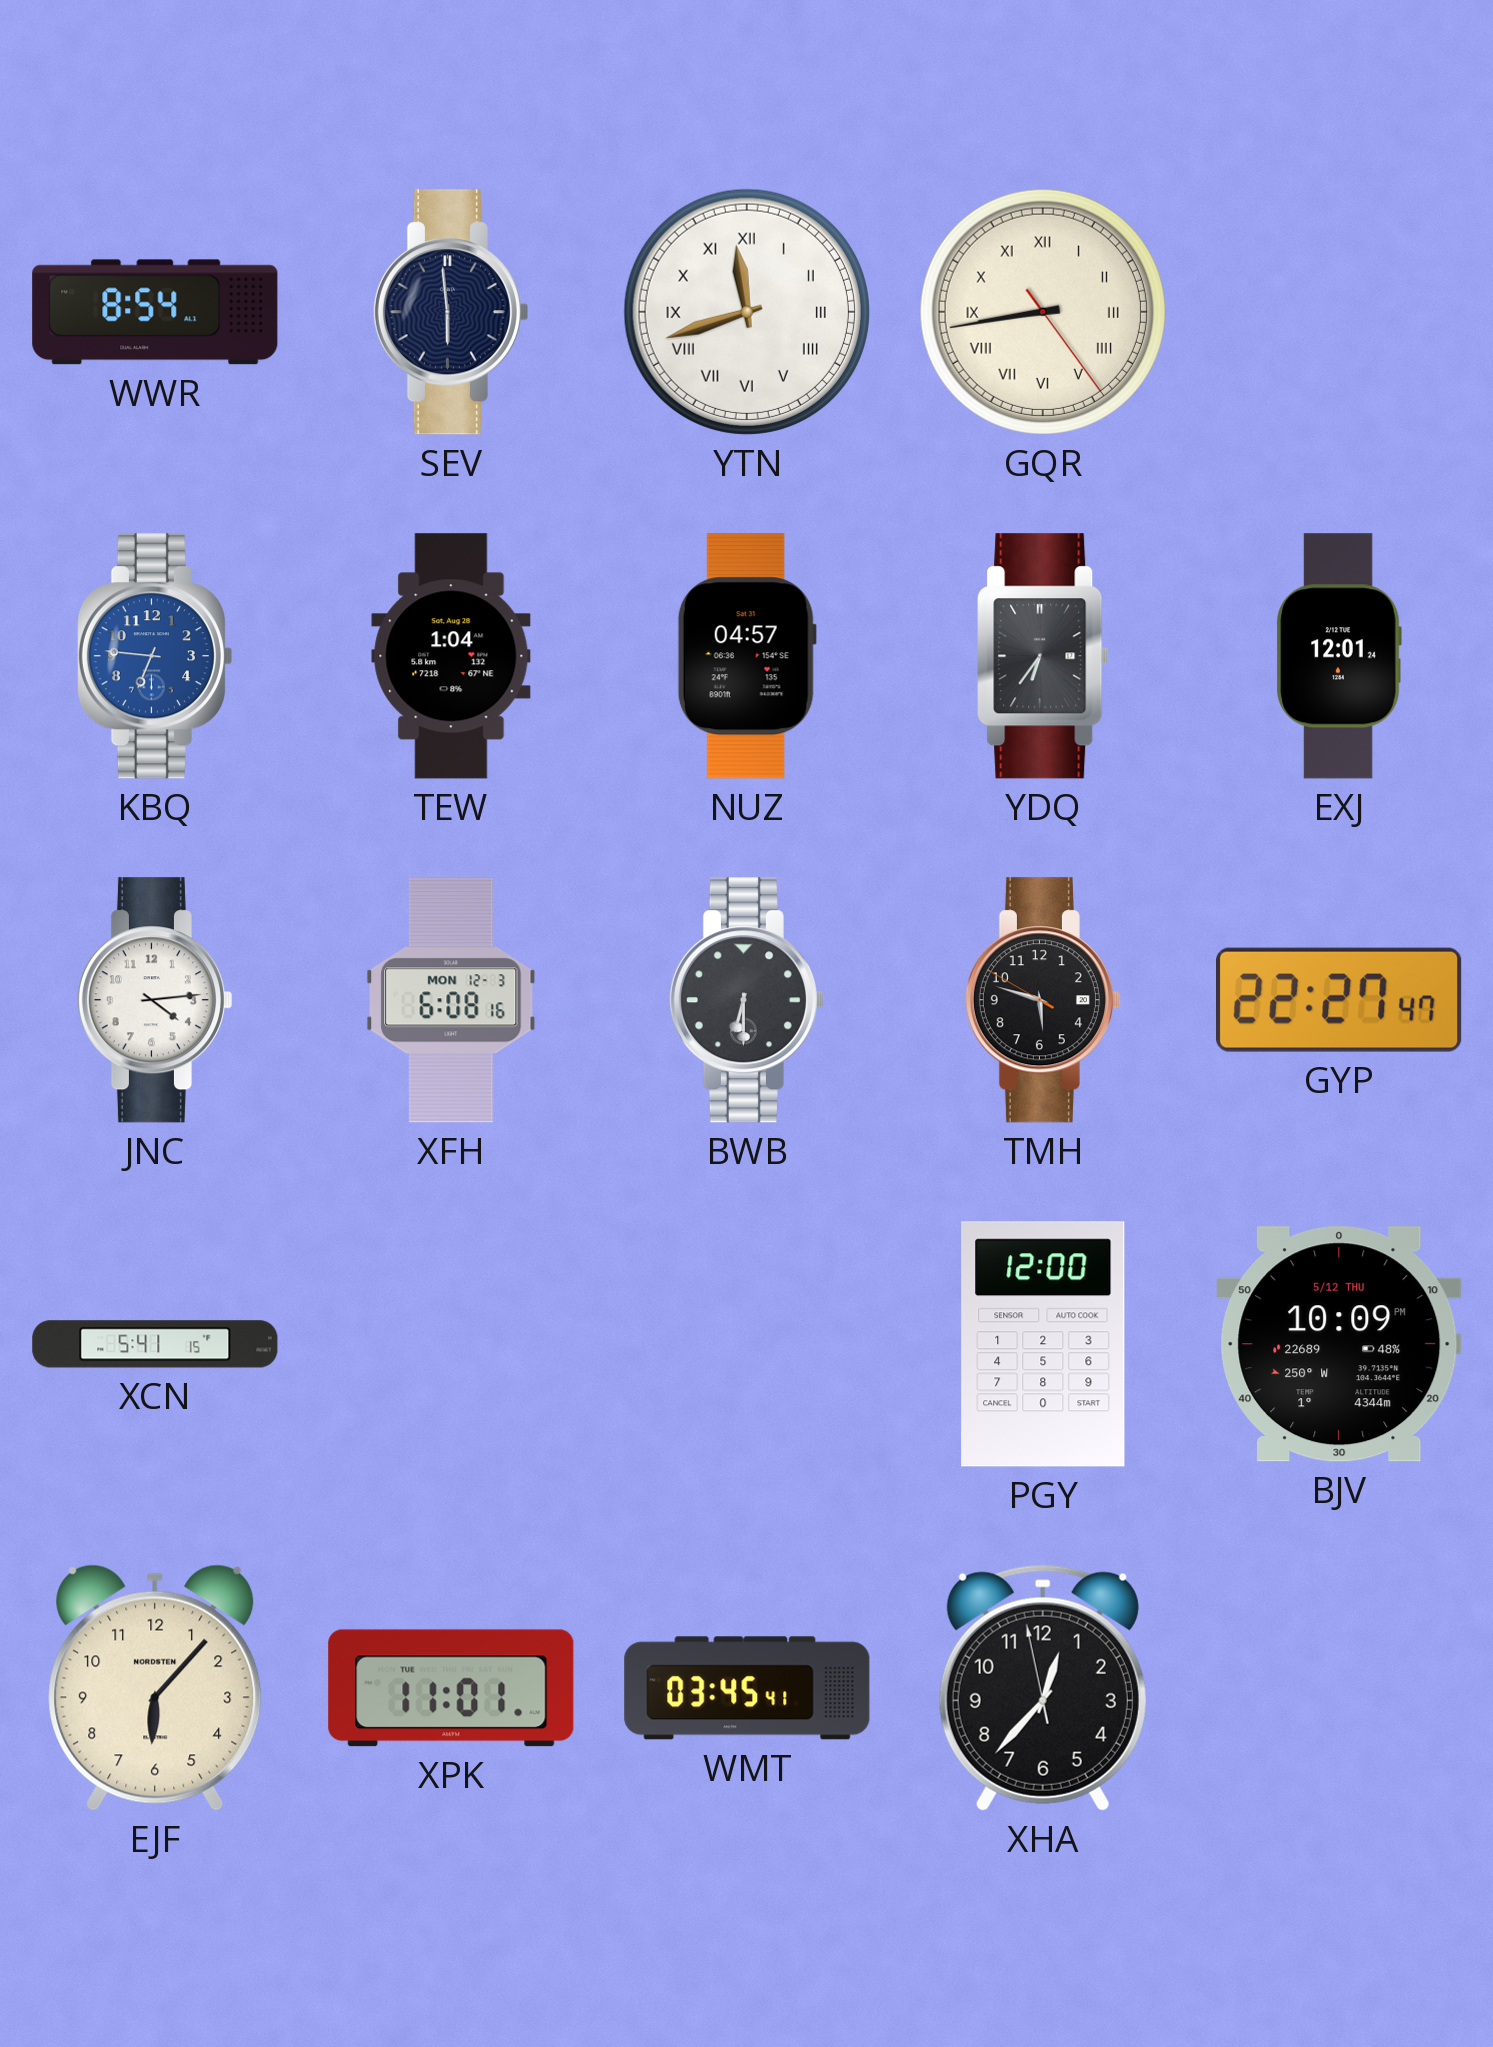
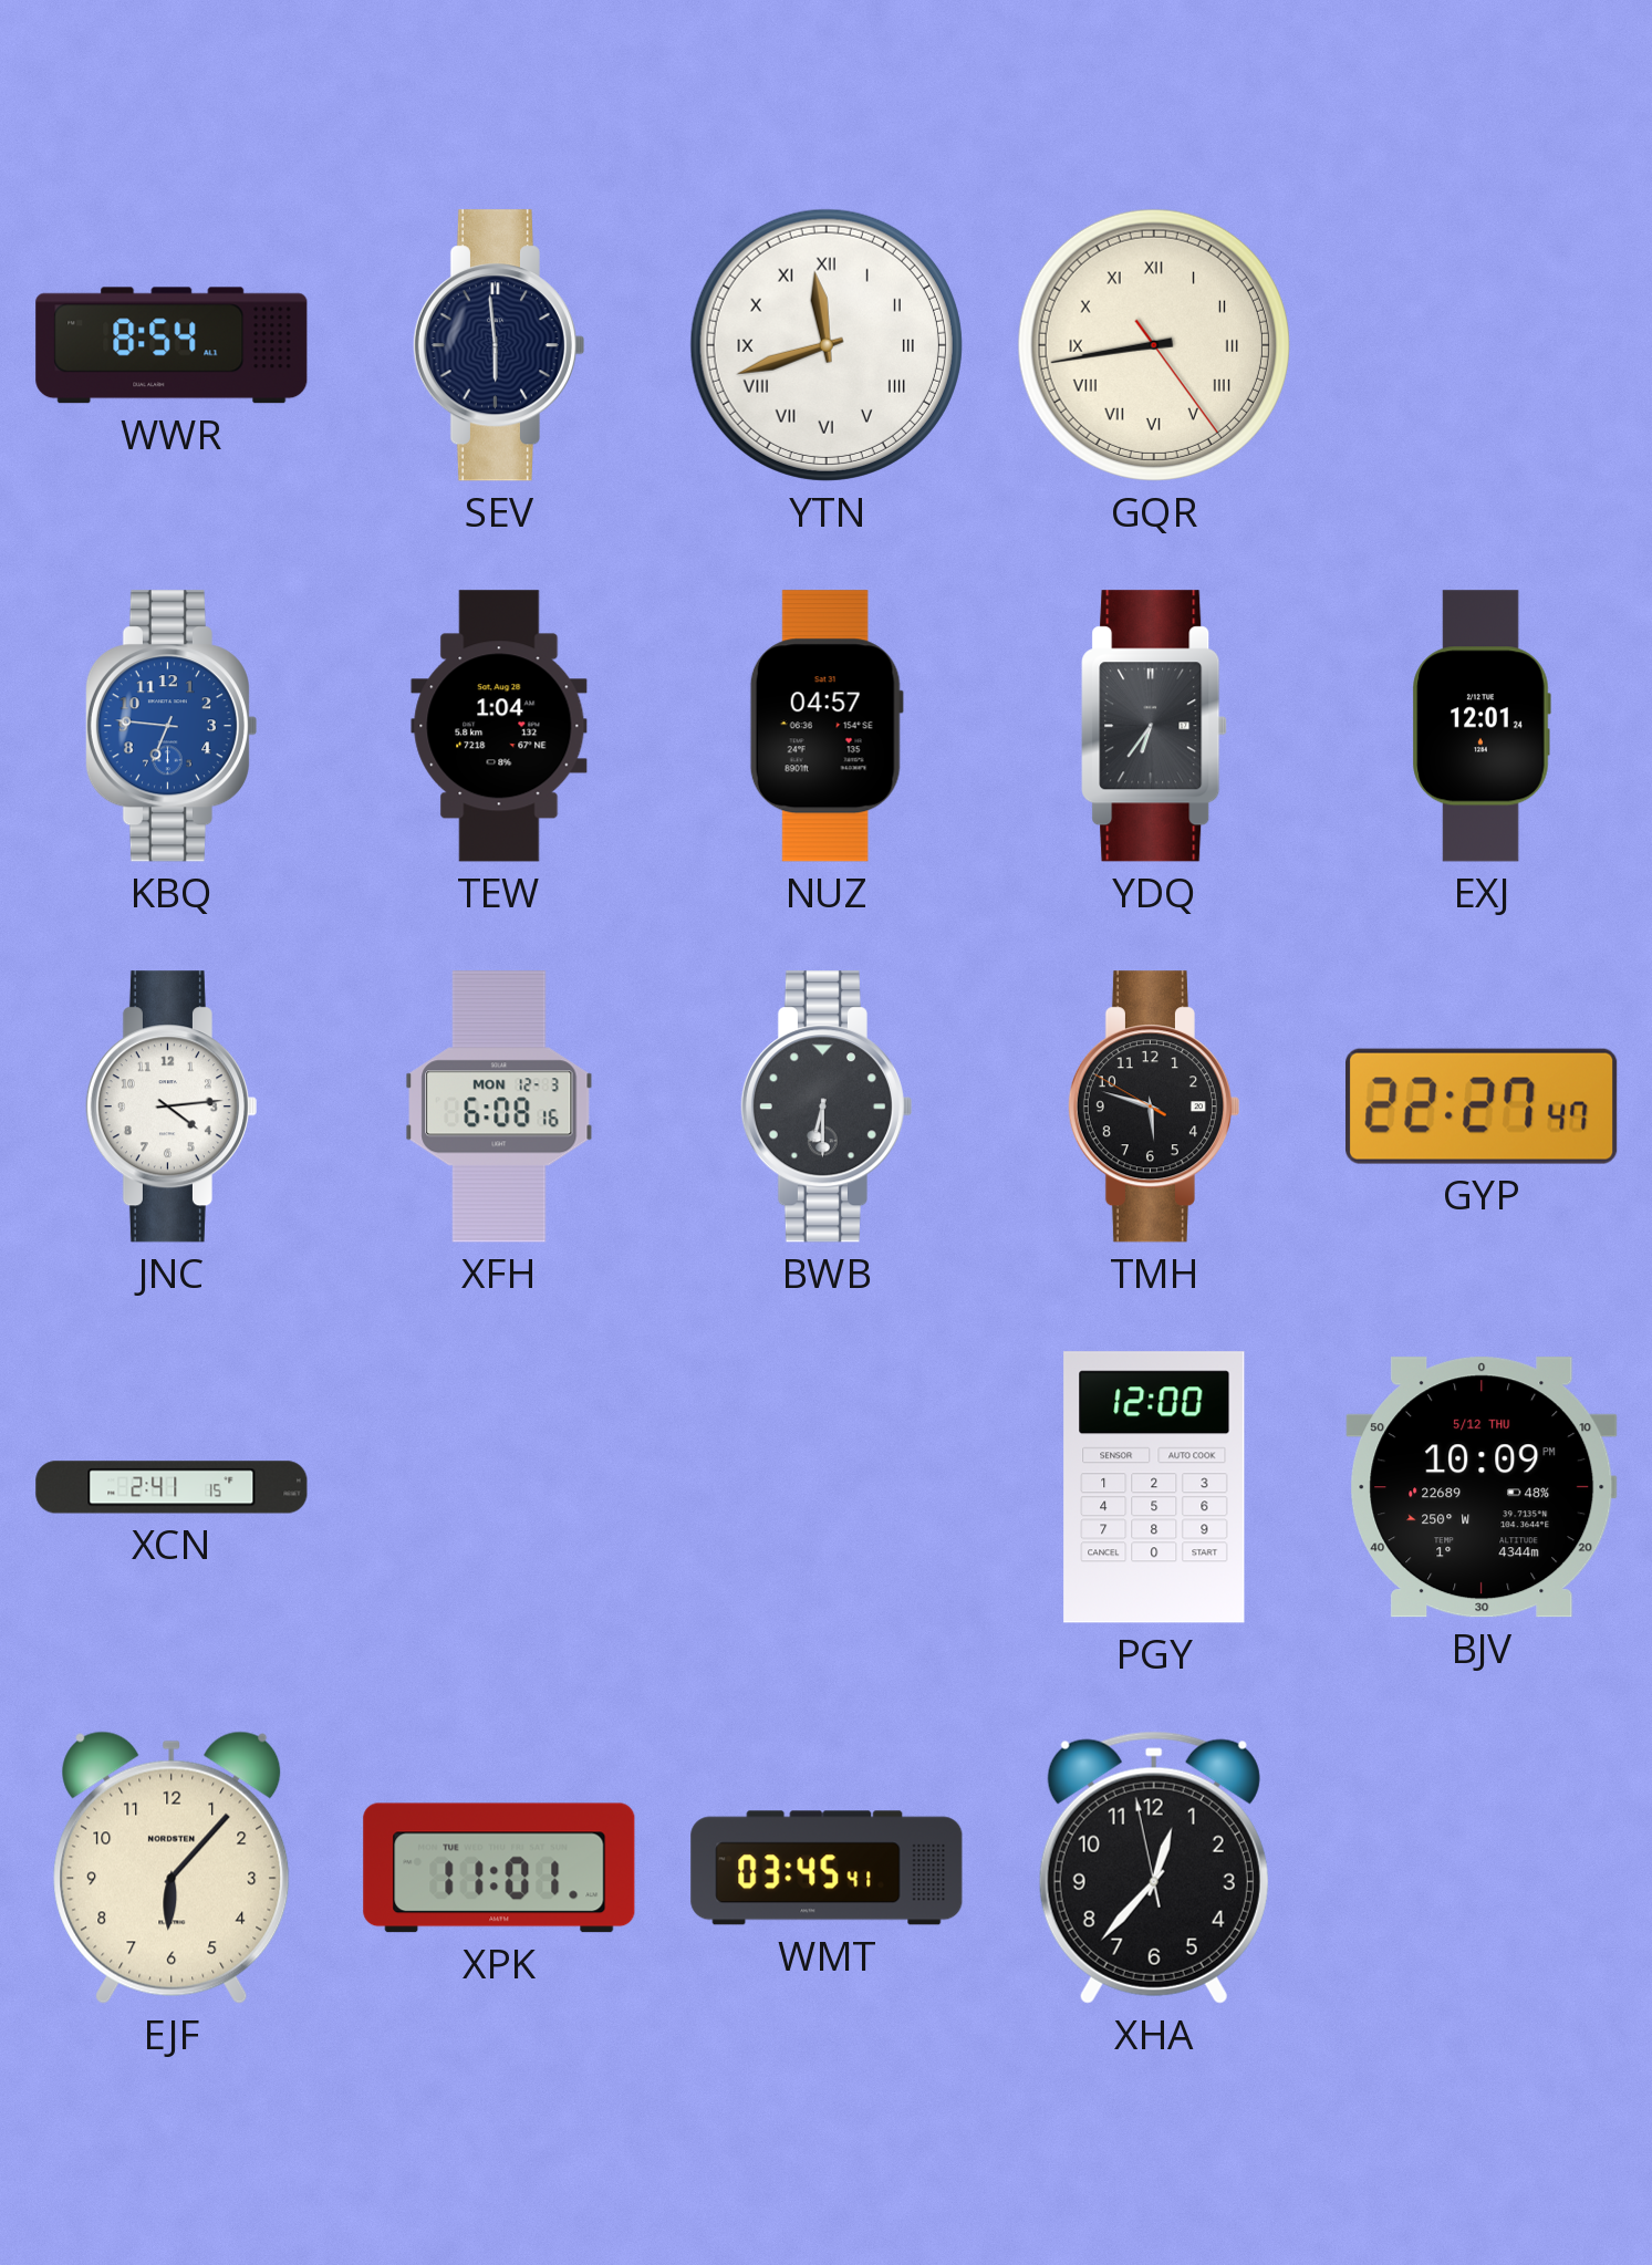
XCN: 5:41 -> 2:41 (172, 1487)
